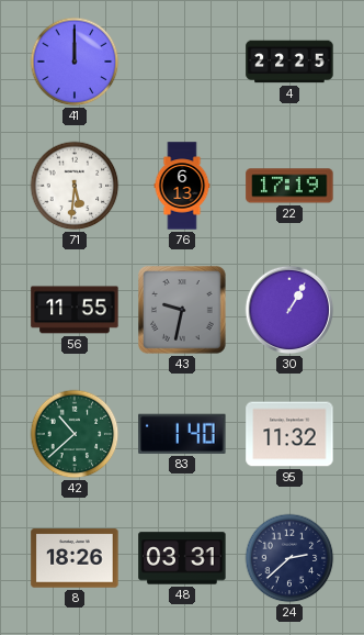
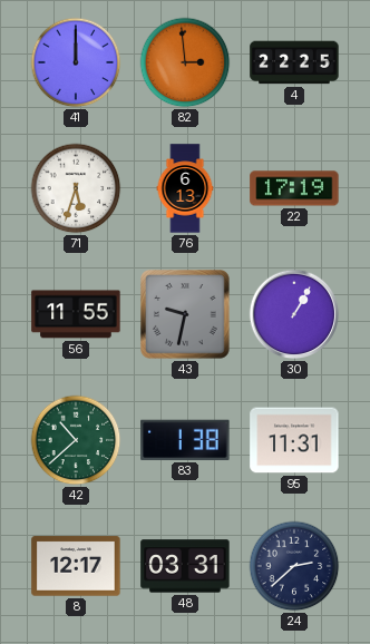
82: none -> 2:59 (185, 62)
71: 5:31 -> 5:33 (76, 188)
83: 1:40 -> 1:38 (185, 440)
95: 11:32 -> 11:31 (294, 440)
8: 18:26 -> 12:17 (76, 566)
